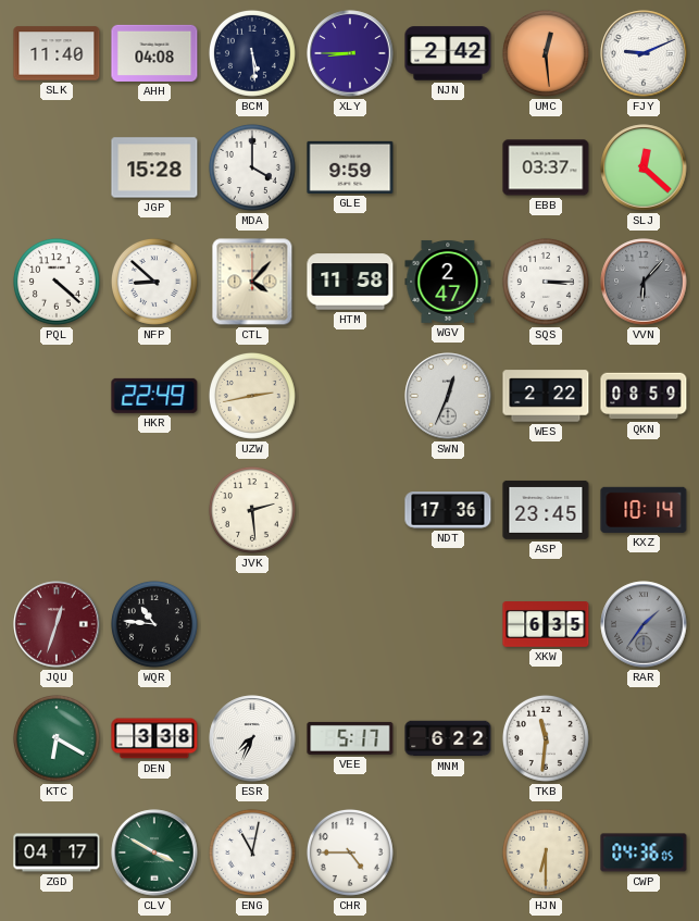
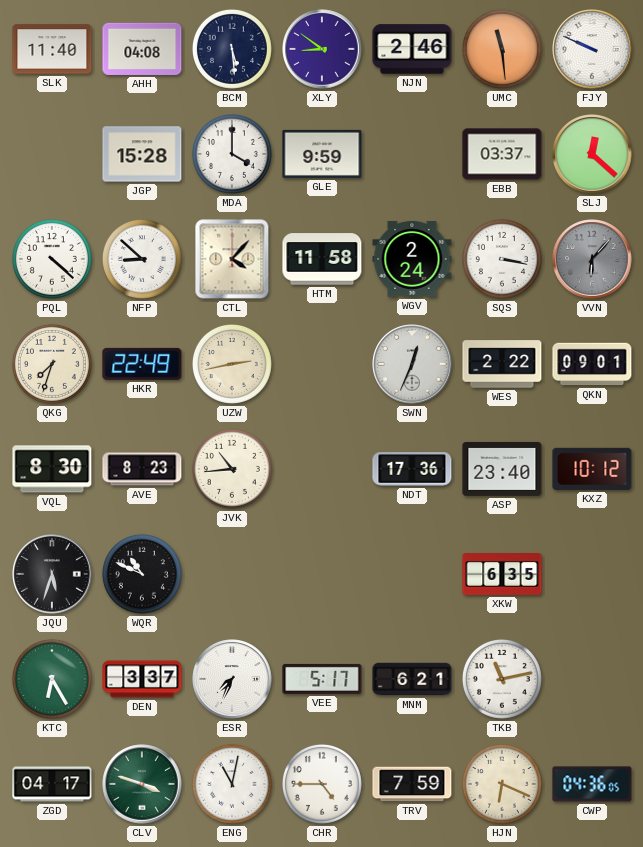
XLY: 8:45 -> 8:51 (322, 49)
NJN: 2:42 -> 2:46 (412, 49)
UMC: 12:29 -> 11:29 (502, 49)
FJY: 9:11 -> 9:49 (592, 49)
WGV: 2:47 -> 2:24 (412, 259)
SQS: 3:15 -> 3:17 (502, 259)
QKG: none -> 7:33 (52, 364)
QKN: 08:59 -> 09:01 (592, 364)
VQL: none -> 8:30 (52, 469)
AVE: none -> 8:23 (142, 469)
JVK: 2:29 -> 10:44 (232, 469)
ASP: 23:45 -> 23:40 (502, 469)
KXZ: 10:14 -> 10:12 (592, 469)
JQU: 12:33 -> 5:33 (52, 574)
JQU dial: burgundy -> black (52, 574)
WQR: 10:46 -> 10:49 (142, 574)
RAR: 1:36 -> none (644, 624)
KTC: 6:20 -> 6:25 (52, 679)
DEN: 3:38 -> 3:37 (142, 679)
MNM: 6:22 -> 6:21 (412, 679)
TKB: 11:31 -> 11:13 (502, 679)
CLV: 3:50 -> 3:48 (142, 784)
TRV: none -> 7:59 (412, 784)
HJN: 6:30 -> 6:19 (502, 784)
